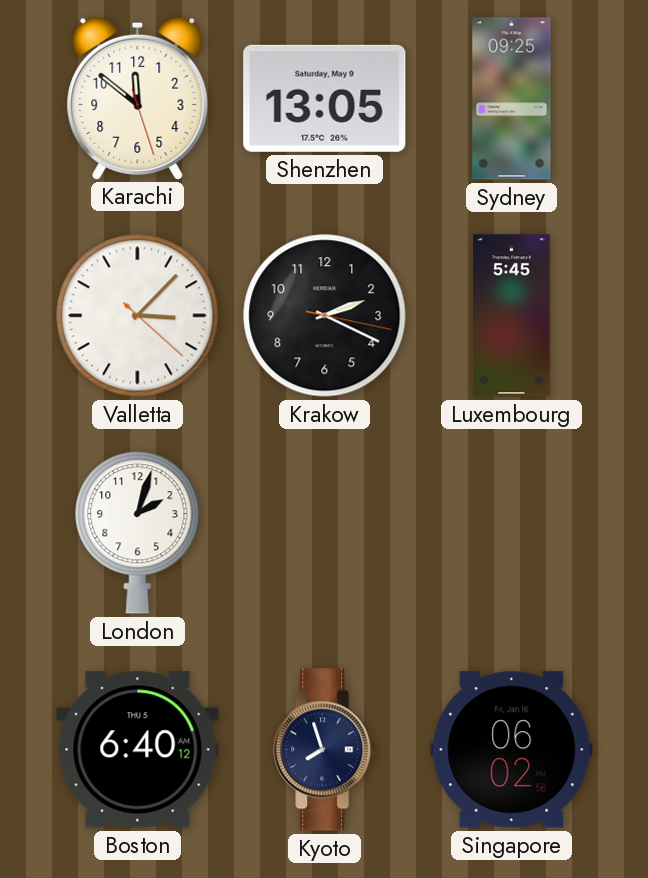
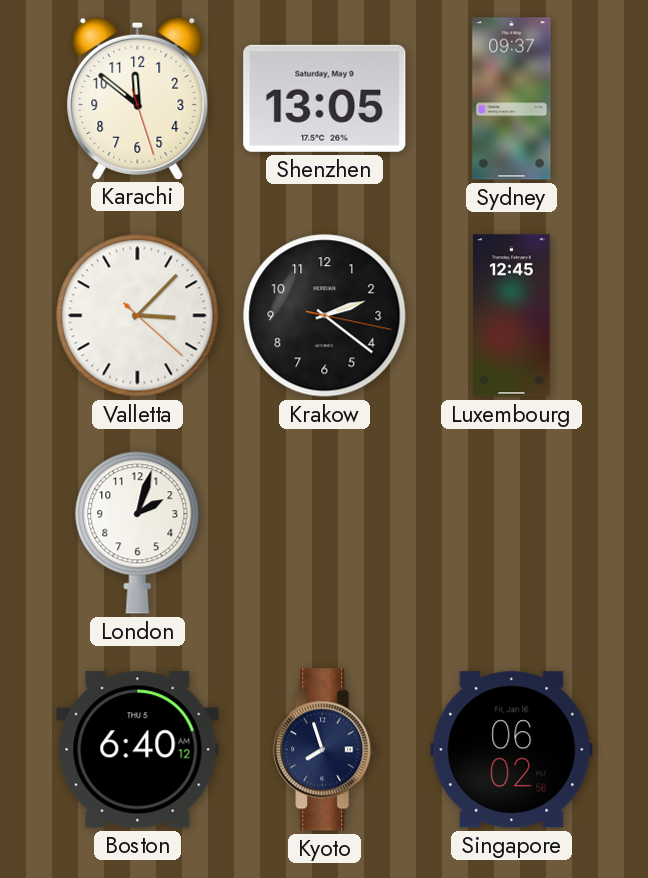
Sydney: 09:25 -> 09:37 (512, 99)
Krakow: 2:19 -> 2:21 (325, 316)
Luxembourg: 5:45 -> 12:45 (512, 316)
